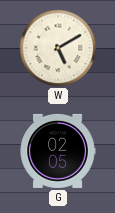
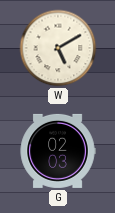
G: 02:05 -> 02:03 (58, 151)
